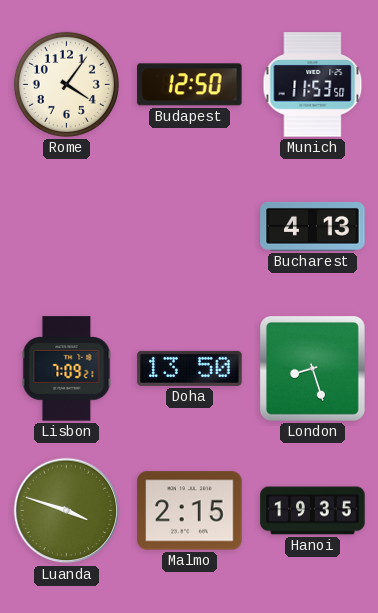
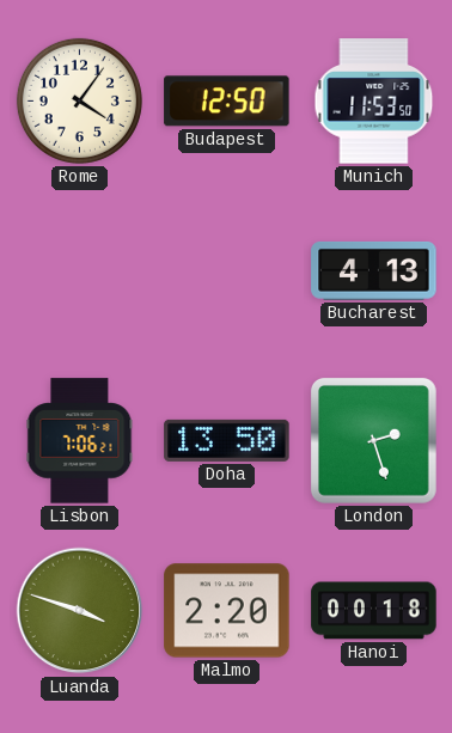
Lisbon: 7:09 -> 7:06 (80, 441)
London: 8:27 -> 2:27 (374, 441)
Malmo: 2:15 -> 2:20 (227, 611)
Hanoi: 19:35 -> 00:18 (374, 611)
